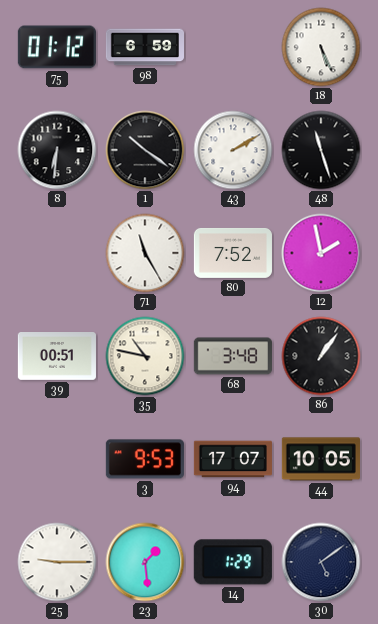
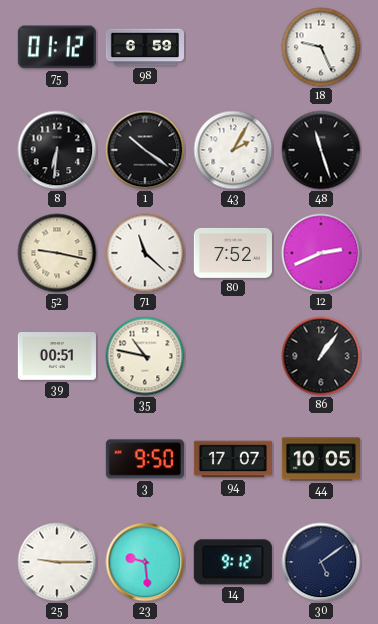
18: 5:26 -> 9:26 (321, 47)
43: 2:10 -> 2:05 (233, 150)
52: none -> 9:17 (57, 253)
71: 11:25 -> 11:22 (145, 253)
12: 1:58 -> 2:41 (321, 253)
68: 3:48 -> none (233, 356)
3: 9:53 -> 9:50 (145, 459)
23: 1:29 -> 9:29 (145, 562)
14: 1:29 -> 9:12 (233, 562)
